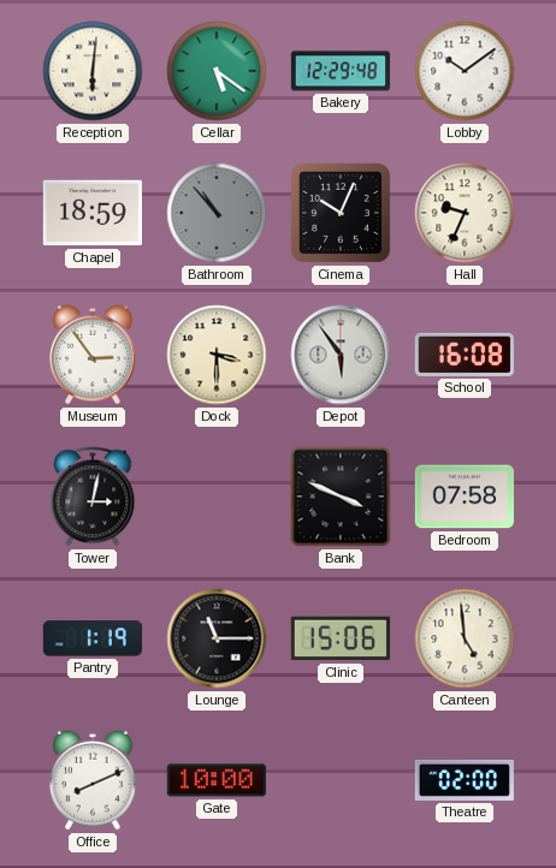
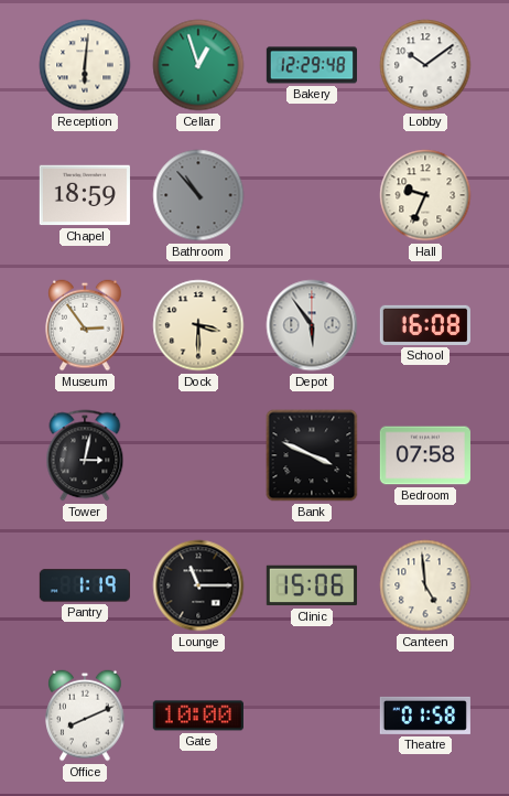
Cellar: 5:21 -> 12:57 (198, 65)
Cinema: 10:04 -> none (341, 213)
Theatre: 02:00 -> 01:58 (425, 716)
